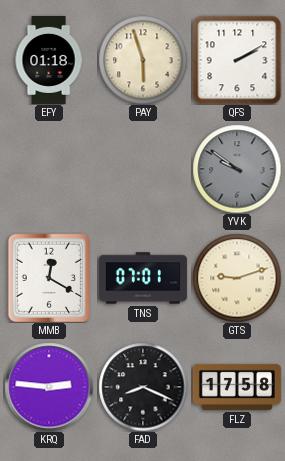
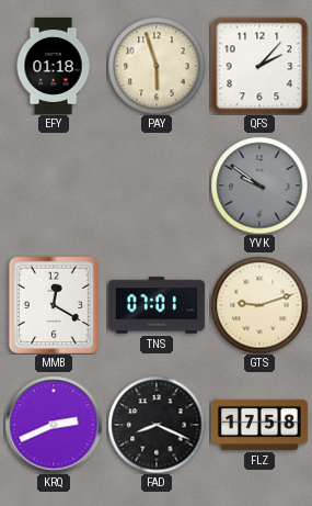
QFS: 2:10 -> 2:07 (259, 66)
KRQ: 2:46 -> 2:41 (54, 425)
